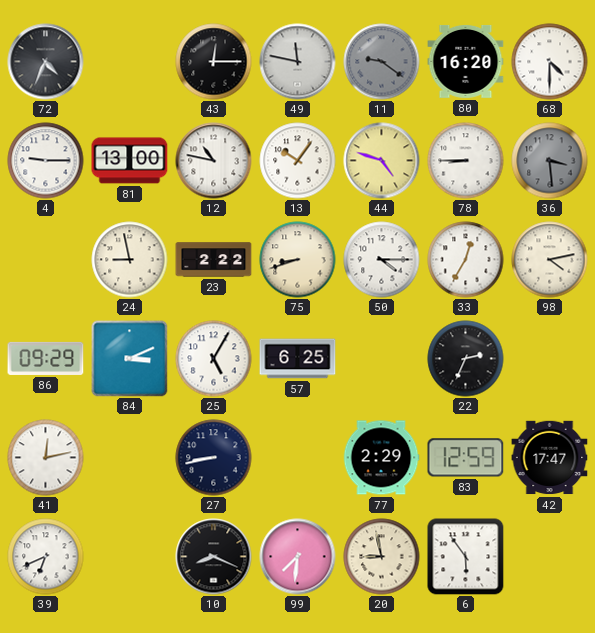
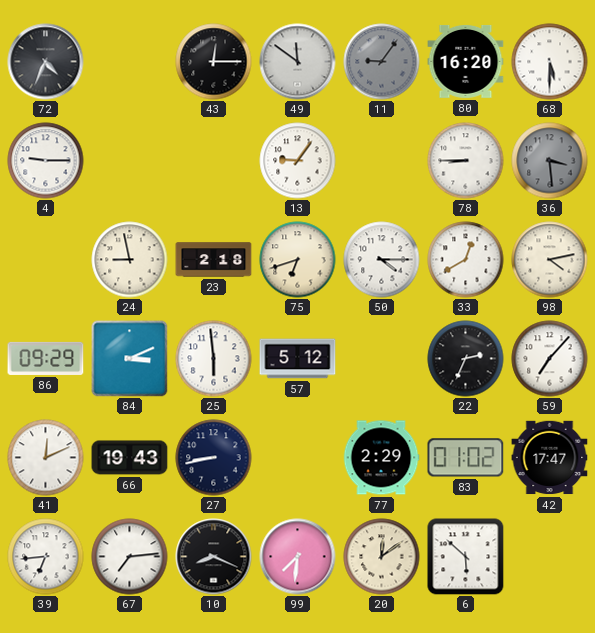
49: 11:47 -> 11:51 (298, 62)
11: 9:21 -> 9:06 (382, 62)
68: 4:30 -> 5:30 (550, 62)
81: 13:00 -> none (130, 161)
12: 10:47 -> none (214, 161)
13: 10:06 -> 9:06 (298, 161)
44: 4:48 -> none (382, 161)
23: 2:22 -> 2:18 (214, 260)
75: 8:42 -> 6:42 (298, 260)
33: 12:35 -> 12:40 (466, 260)
25: 5:05 -> 5:59 (214, 359)
57: 6:25 -> 5:12 (298, 359)
59: none -> 7:07 (550, 359)
41: 12:13 -> 12:11 (46, 458)
66: none -> 19:43 (130, 458)
83: 12:59 -> 01:02 (466, 458)
39: 6:41 -> 6:44 (46, 557)
67: none -> 7:14 (130, 557)
20: 8:58 -> 12:09 (382, 557)
6: 5:54 -> 5:52 (466, 557)
